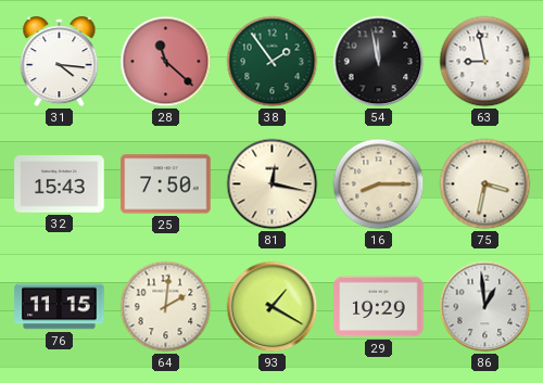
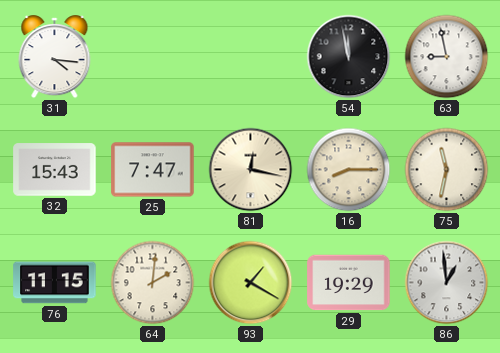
28: 11:22 -> none (166, 62)
38: 1:54 -> none (273, 62)
25: 7:50 -> 7:47 (153, 170)
75: 3:32 -> 11:32 (447, 170)
